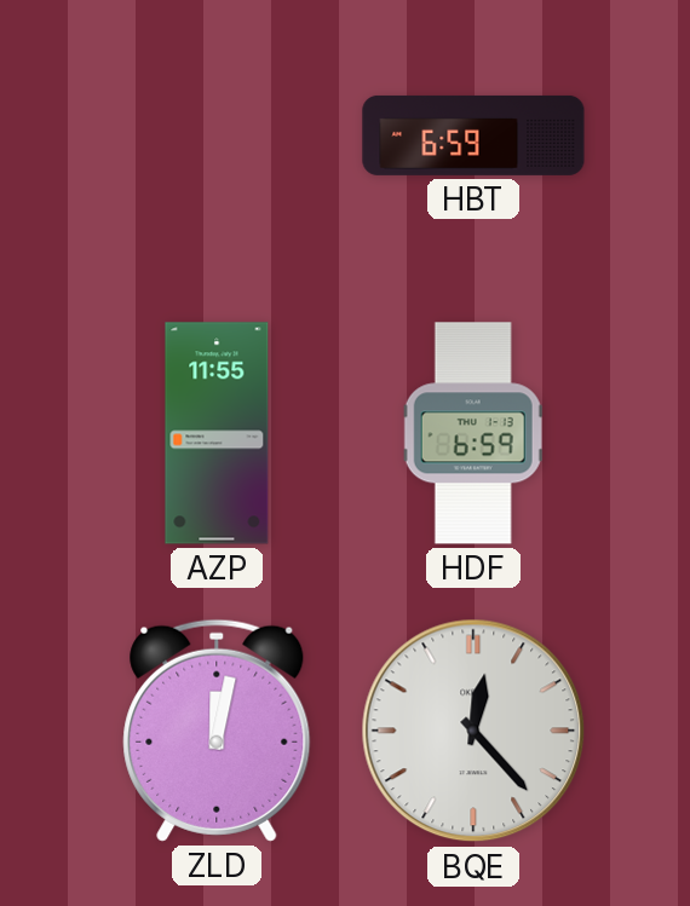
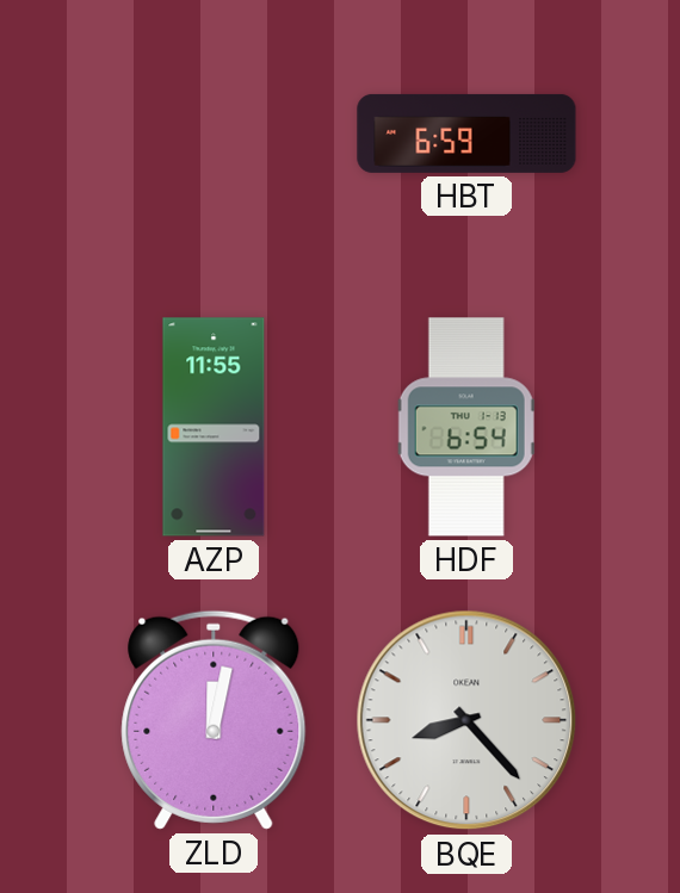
HDF: 6:59 -> 6:54 (466, 427)
BQE: 12:23 -> 8:23 (466, 720)
